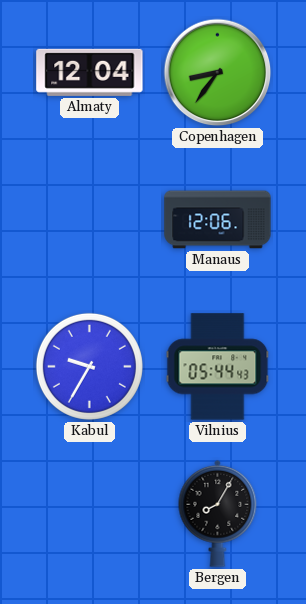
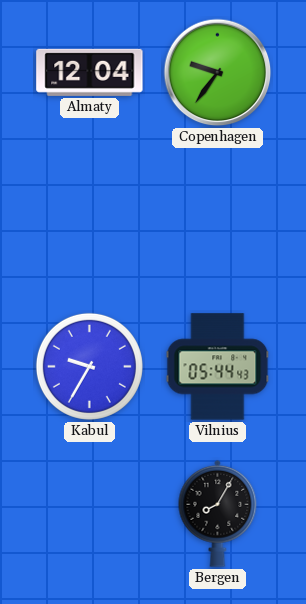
Copenhagen: 8:36 -> 9:36 (218, 73)
Manaus: 12:06 -> none (218, 220)
